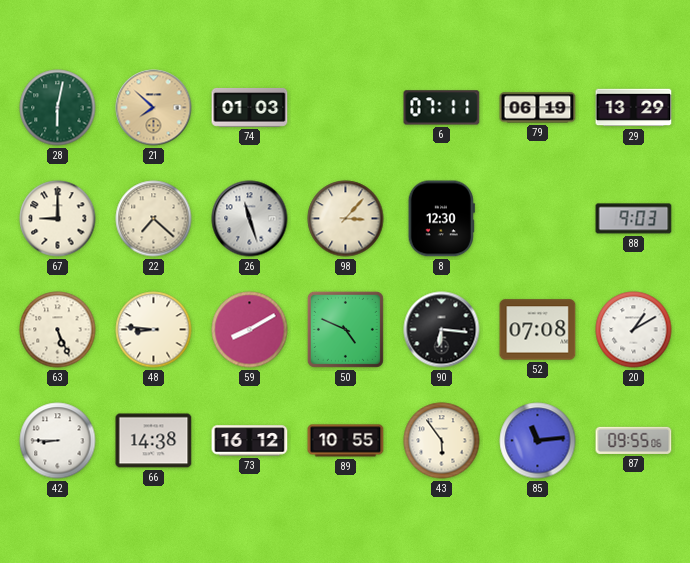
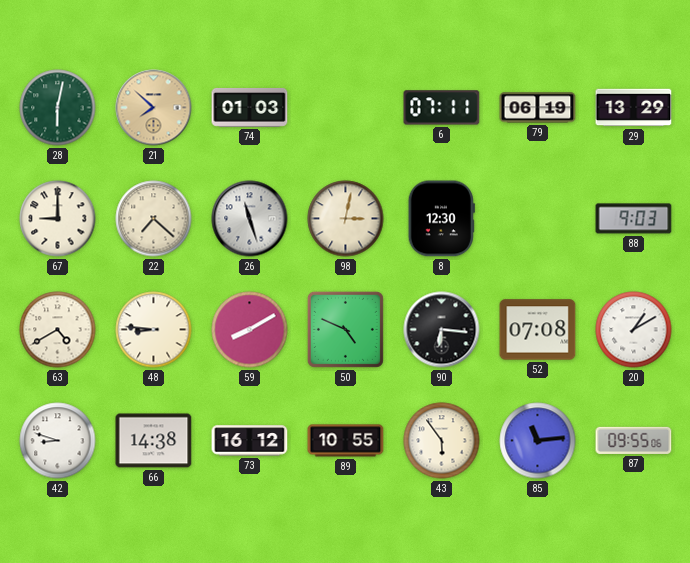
98: 3:07 -> 3:02 (346, 219)
63: 5:26 -> 4:40 (58, 330)
42: 8:45 -> 8:48 (58, 441)
